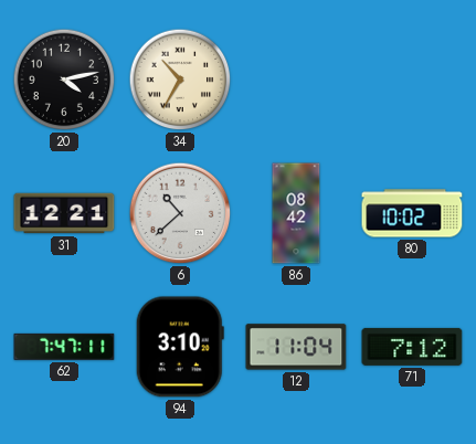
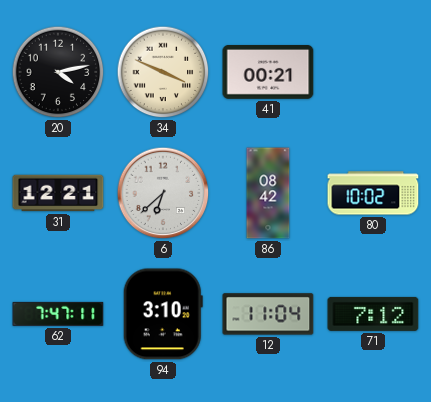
34: 10:35 -> 3:49 (163, 72)
41: none -> 00:21 (268, 73)
6: 10:38 -> 6:38 (163, 193)
